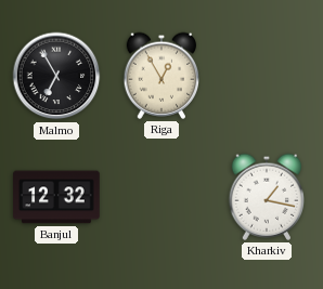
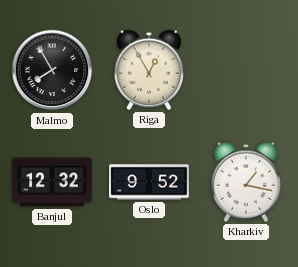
Malmo: 6:55 -> 7:55 (52, 70)
Oslo: none -> 9:52 (149, 182)
